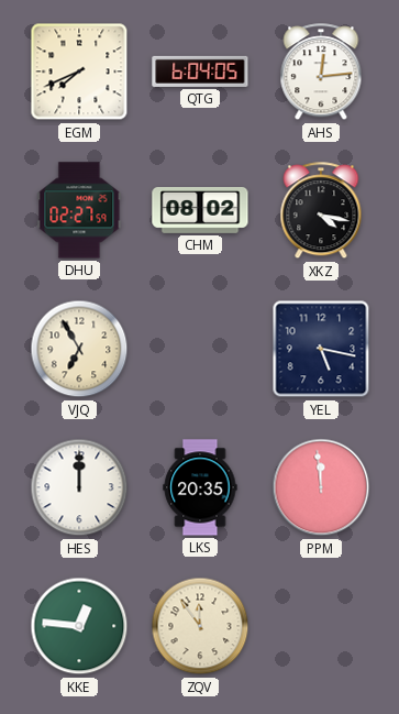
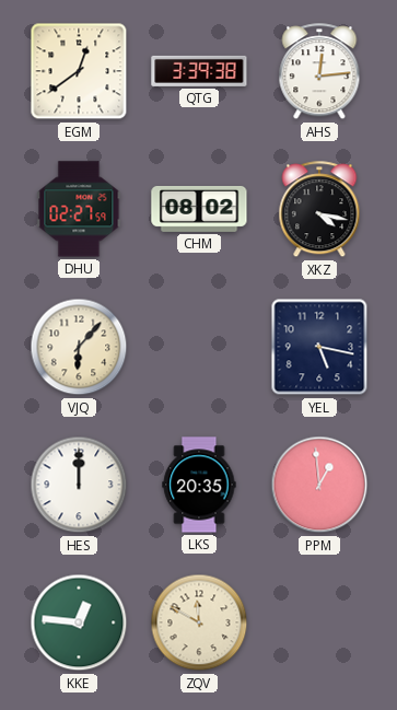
EGM: 7:41 -> 12:39 (79, 71)
QTG: 6:04 -> 3:39 (199, 71)
VJQ: 6:55 -> 6:07 (79, 347)
PPM: 11:59 -> 12:59 (319, 485)
ZQV: 11:54 -> 11:50 (199, 622)
